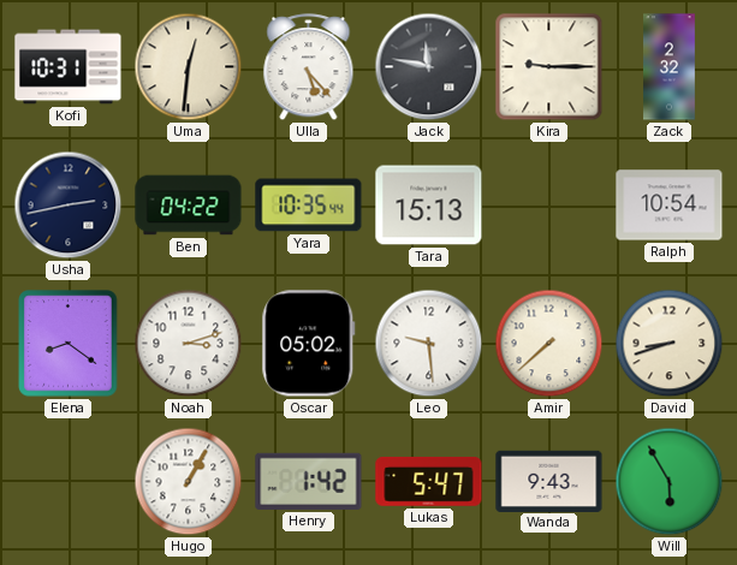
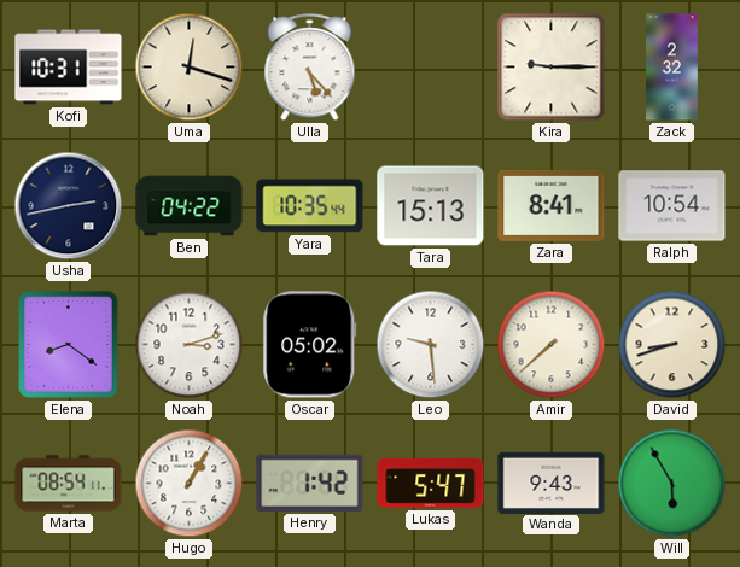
Uma: 12:31 -> 12:18 (190, 68)
Jack: 11:47 -> none (429, 67)
Zara: none -> 8:41 (552, 205)
Marta: none -> 08:54 (69, 484)
